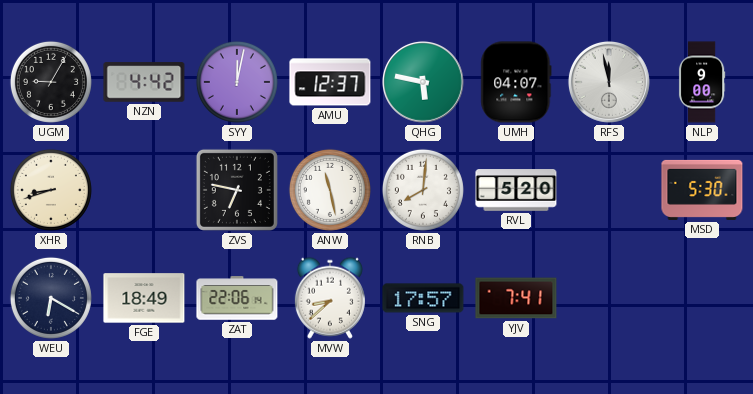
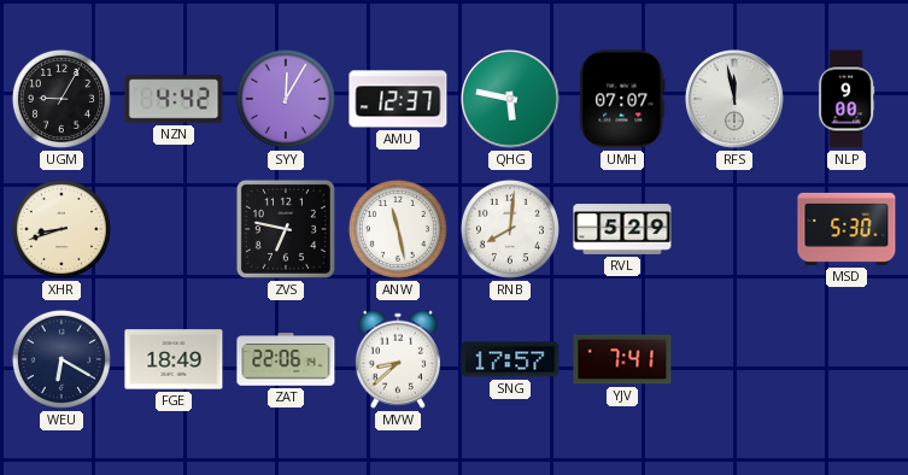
SYY: 12:02 -> 12:05 (286, 99)
UMH: 04:07 -> 07:07 (622, 99)
RVL: 5:20 -> 5:29 (622, 229)
